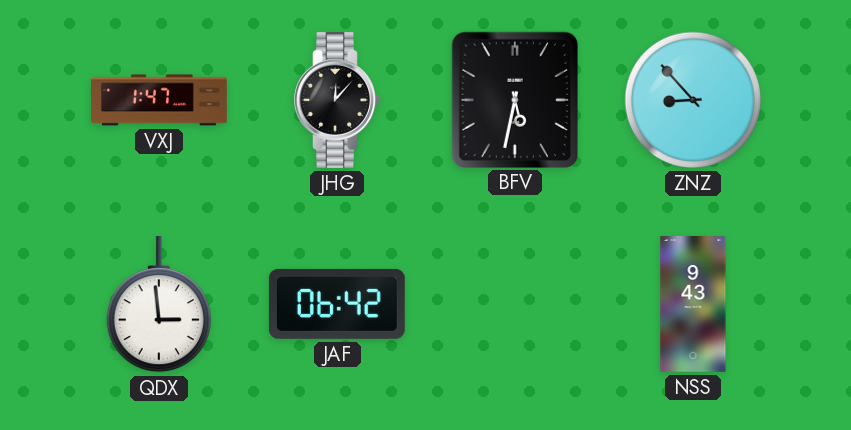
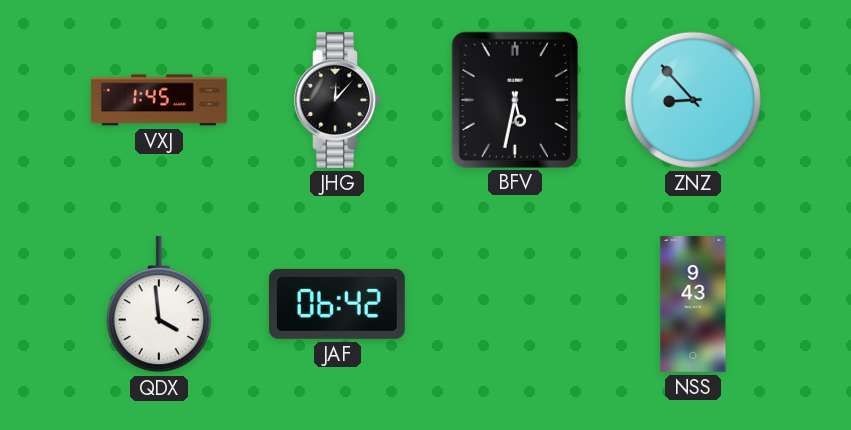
VXJ: 1:47 -> 1:45 (160, 100)
QDX: 2:59 -> 3:59 (159, 304)
